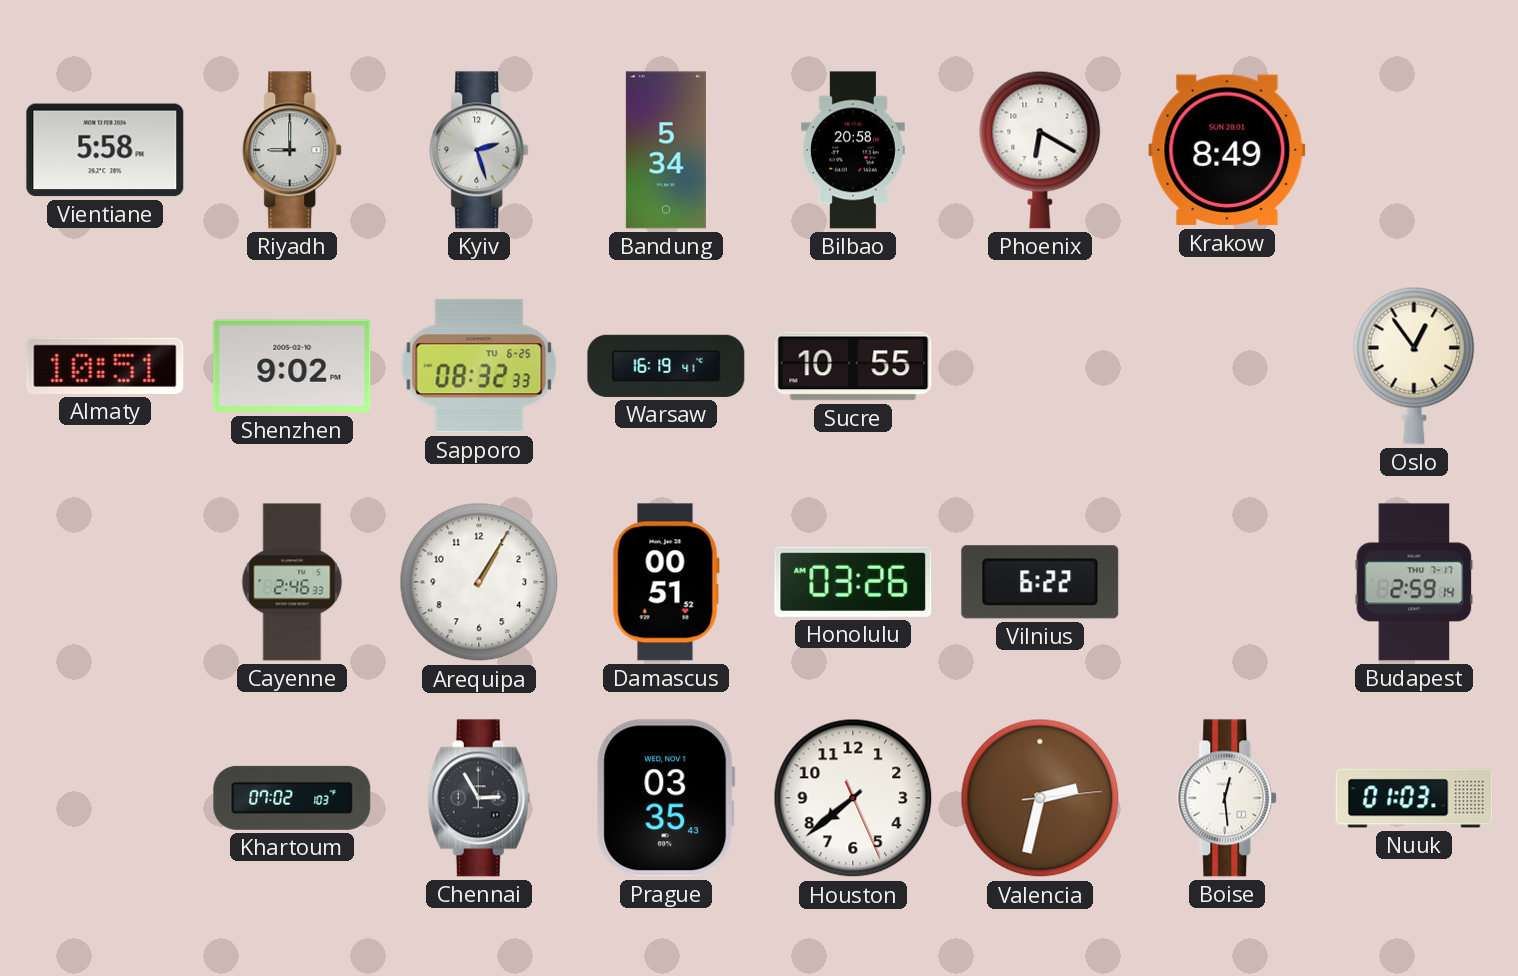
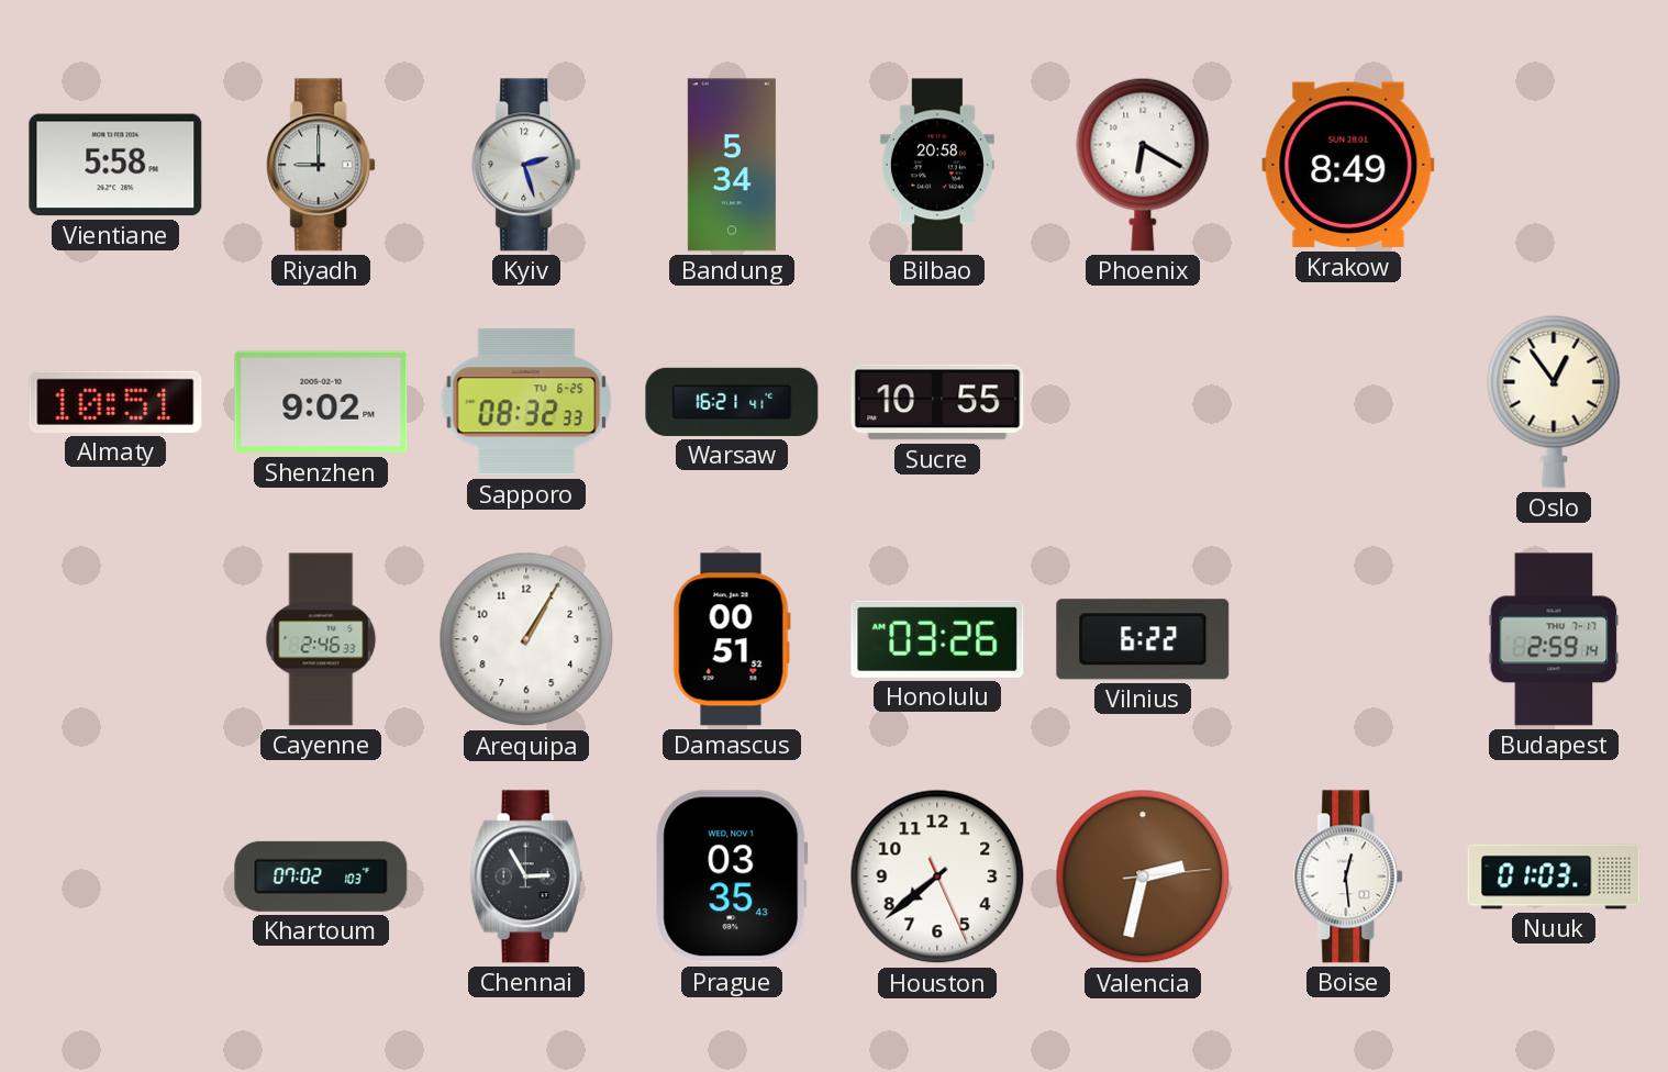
Warsaw: 16:19 -> 16:21 (732, 402)
